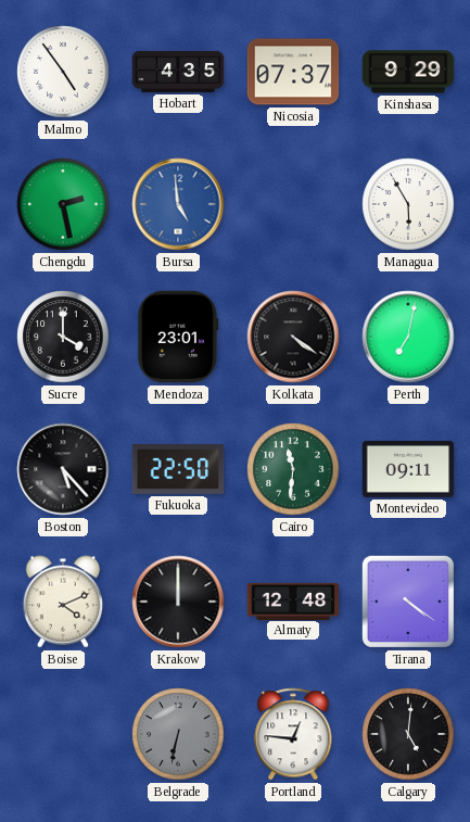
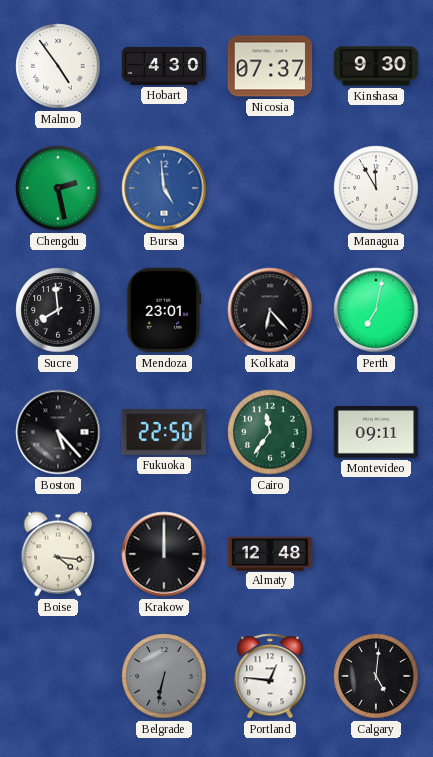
Hobart: 4:35 -> 4:30 (164, 66)
Kinshasa: 9:29 -> 9:30 (376, 66)
Managua: 5:55 -> 11:55 (376, 188)
Sucre: 4:00 -> 7:59 (58, 310)
Kolkata: 4:21 -> 6:23 (270, 310)
Cairo: 11:31 -> 11:36 (270, 432)
Boise: 4:11 -> 4:16 (58, 554)
Tirana: 4:21 -> none (408, 602)
